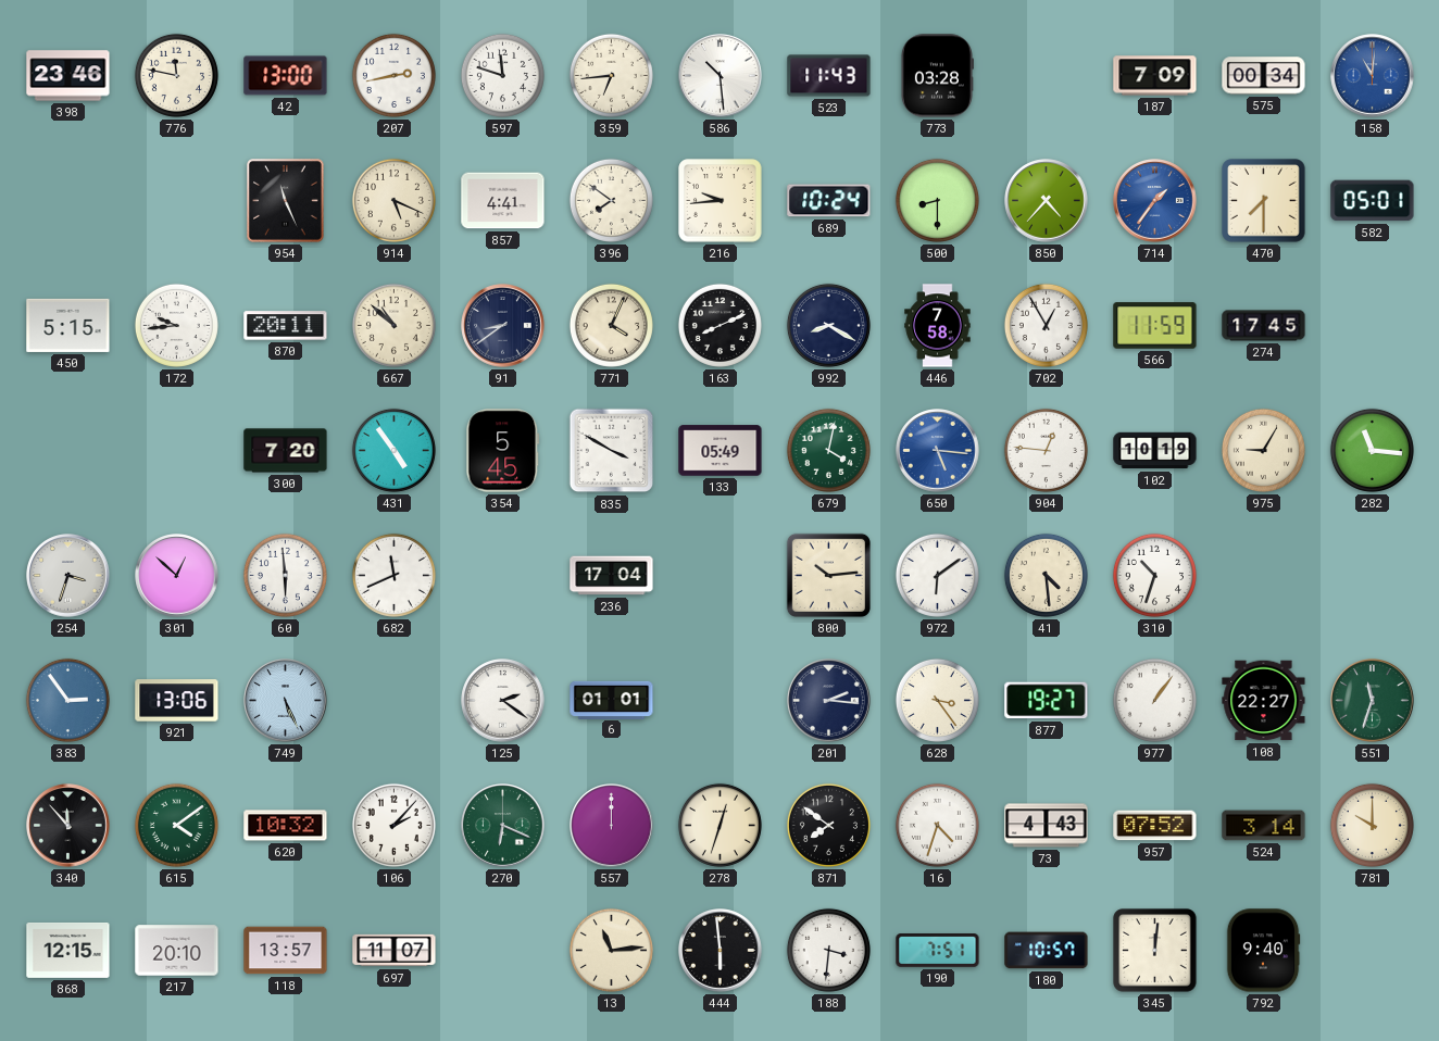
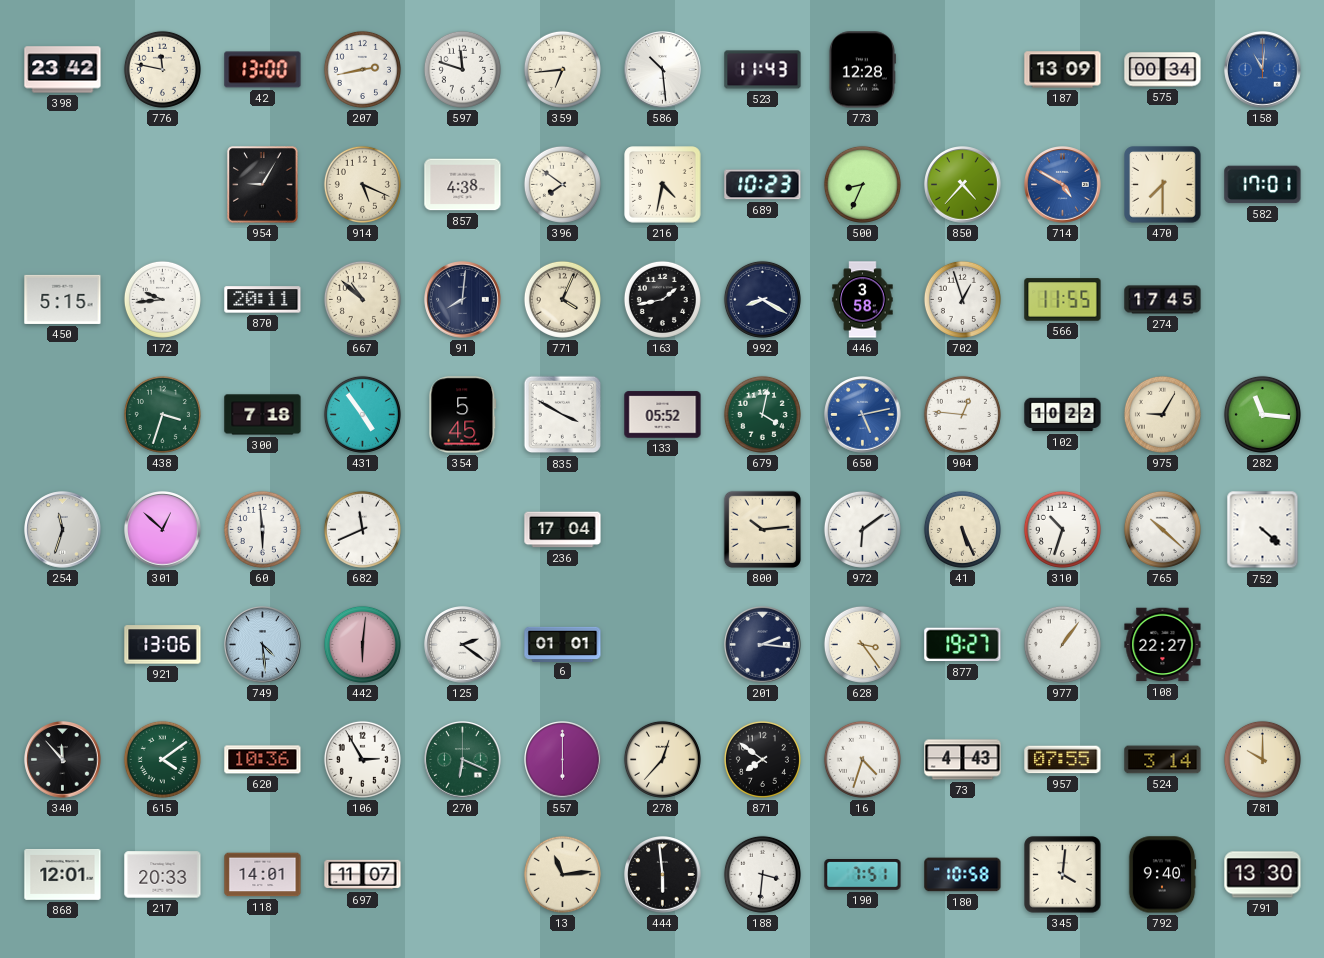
398: 23:46 -> 23:42 (63, 70)
773: 03:28 -> 12:28 (862, 70)
187: 7:09 -> 13:09 (1063, 70)
954: 11:26 -> 9:05 (263, 185)
857: 4:41 -> 4:38 (463, 185)
216: 9:44 -> 4:32 (663, 185)
689: 10:24 -> 10:23 (763, 185)
500: 8:30 -> 8:34 (862, 184)
714: 1:36 -> 4:50 (1063, 185)
582: 05:01 -> 17:01 (1263, 185)
91: 8:39 -> 8:01 (463, 300)
163: 8:11 -> 1:43 (662, 299)
446: 7:58 -> 3:58 (863, 300)
702: 12:55 -> 12:57 (962, 299)
566: 11:59 -> 11:55 (1063, 300)
438: none -> 3:33 (162, 414)
300: 7:20 -> 7:18 (263, 415)
133: 05:49 -> 05:52 (663, 415)
650: 5:16 -> 5:13 (863, 415)
102: 10:19 -> 10:22 (1063, 415)
254: 3:33 -> 11:33 (63, 530)
41: 4:29 -> 5:26 (962, 529)
765: none -> 10:22 (1162, 529)
752: none -> 4:22 (1263, 530)
383: 2:54 -> none (67, 700)
749: 5:26 -> 4:29 (263, 645)
442: none -> 6:01 (362, 644)
551: 11:33 -> none (1373, 701)
620: 10:32 -> 10:36 (263, 760)
106: 2:07 -> 2:55 (362, 759)
557: 12:00 -> 6:00 (563, 760)
278: 12:33 -> 12:37 (662, 759)
957: 07:52 -> 07:55 (1063, 760)
868: 12:15 -> 12:01 (63, 875)
217: 20:10 -> 20:33 (163, 875)
118: 13:57 -> 14:01 (263, 875)
180: 10:57 -> 10:58 (963, 875)
345: 12:01 -> 4:01 (1063, 875)
791: none -> 13:30 (1263, 875)
